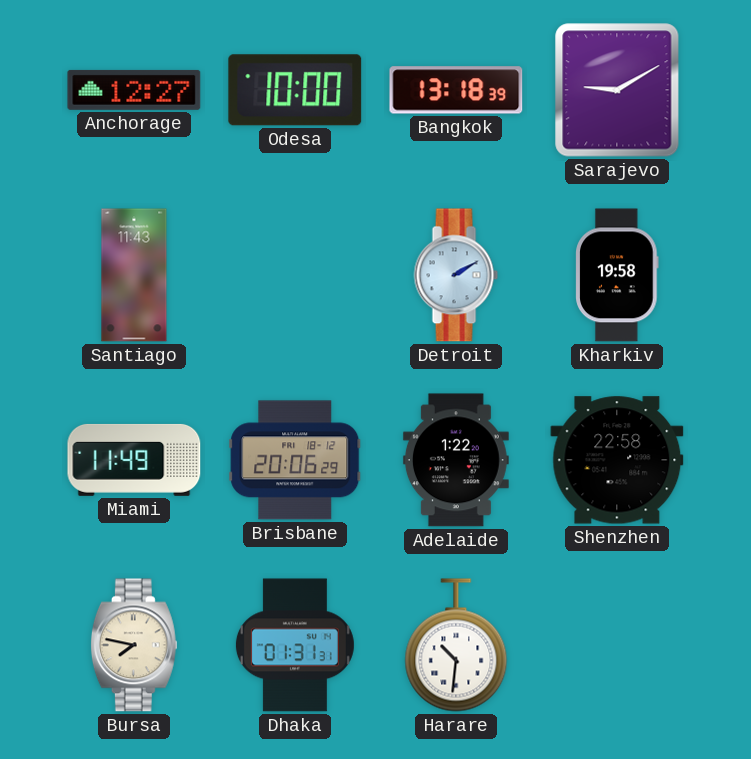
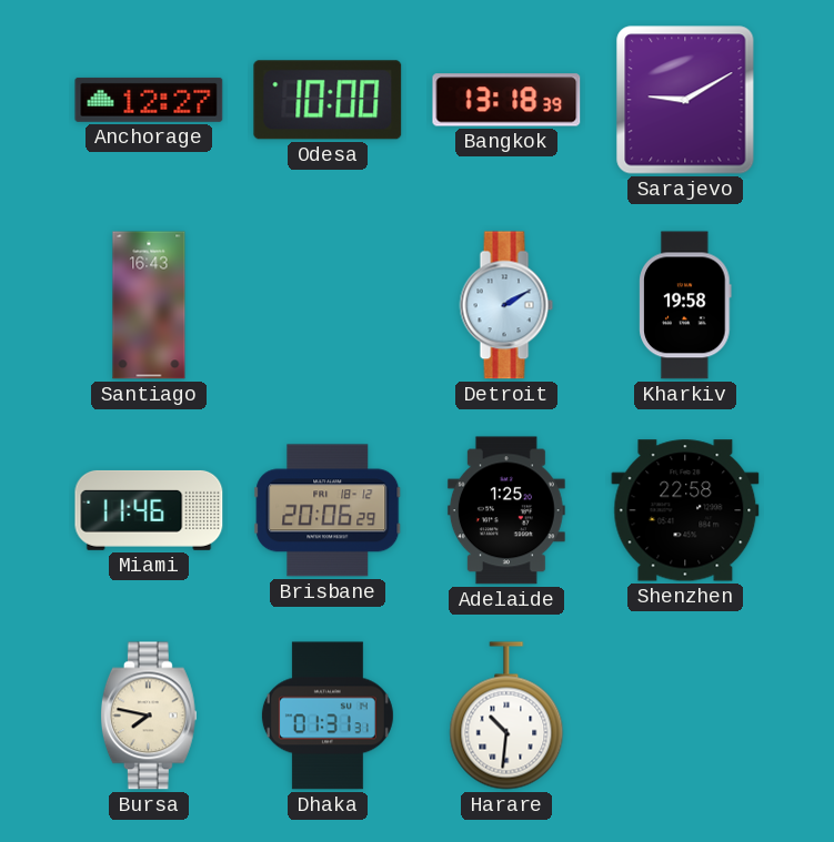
Santiago: 11:43 -> 16:43 (149, 305)
Miami: 11:49 -> 11:46 (149, 510)
Adelaide: 1:22 -> 1:25 (506, 510)
